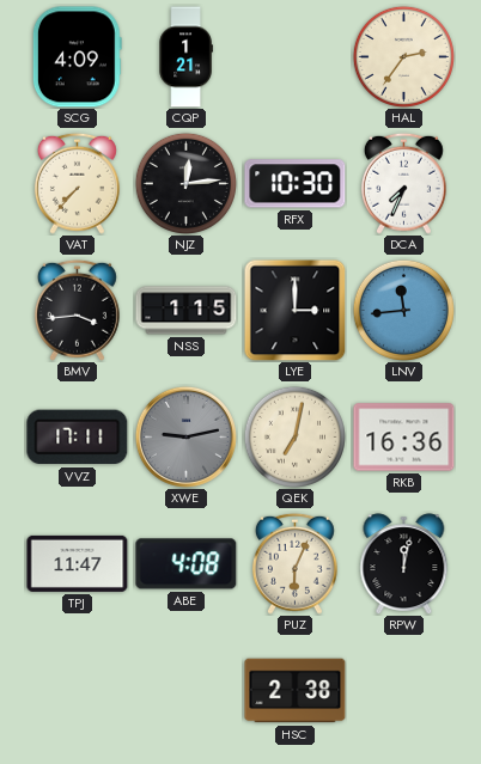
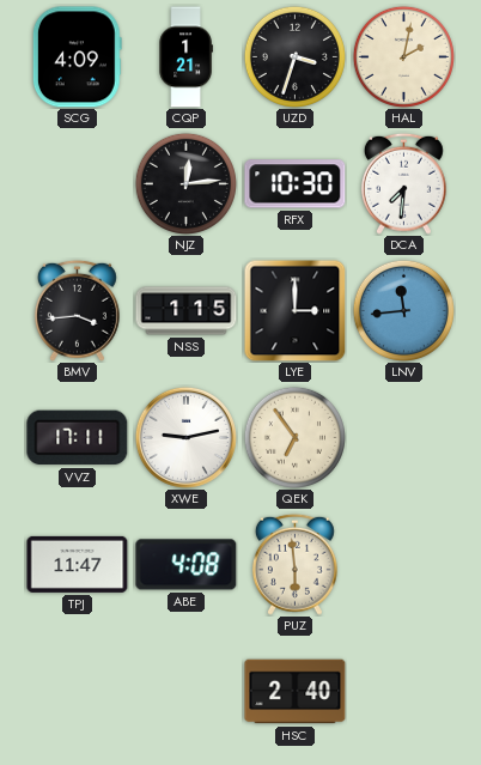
UZD: none -> 3:33 (294, 56)
HAL: 2:36 -> 2:02 (403, 56)
VAT: 7:37 -> none (77, 183)
DCA: 7:34 -> 7:31 (403, 183)
XWE dial: grey -> white (185, 437)
QEK: 7:02 -> 6:54 (294, 437)
RKB: 16:36 -> none (404, 438)
PUZ: 6:04 -> 5:59 (294, 564)
RPW: 12:02 -> none (404, 563)
HSC: 2:38 -> 2:40 (296, 692)
